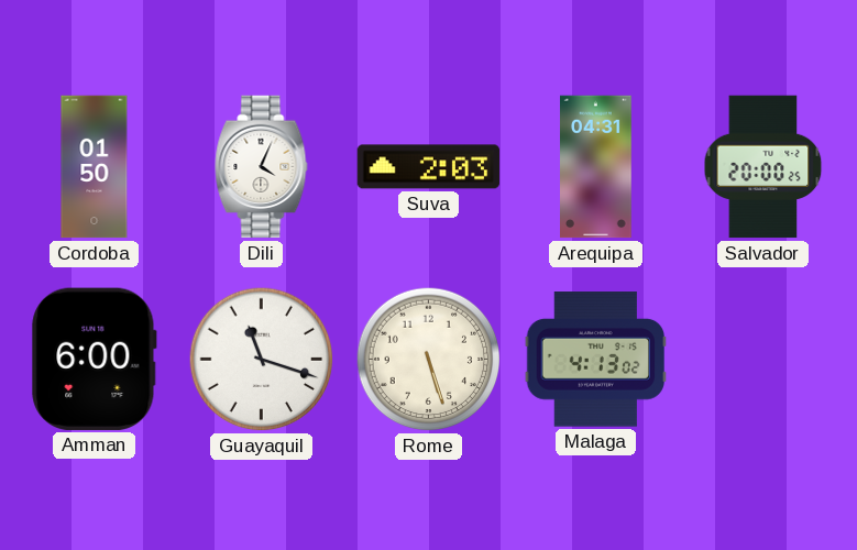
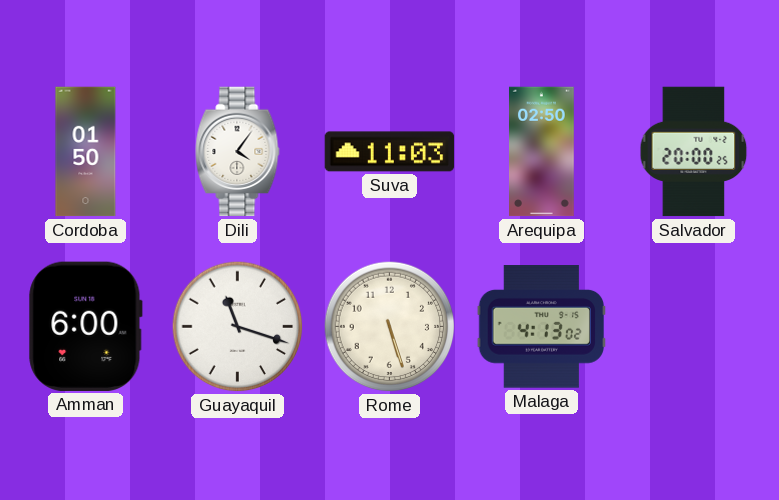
Dili: 4:04 -> 4:06 (238, 152)
Suva: 2:03 -> 11:03 (390, 152)
Arequipa: 04:31 -> 02:50 (542, 152)
